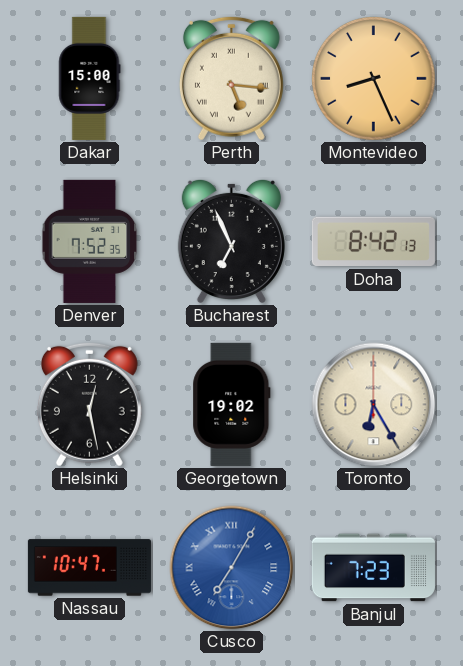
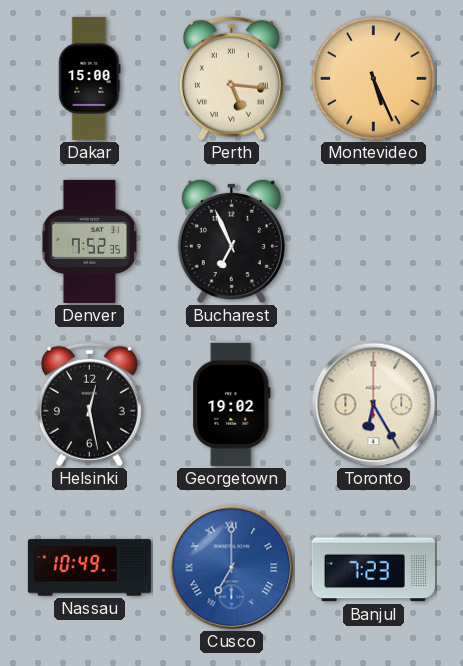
Montevideo: 8:26 -> 5:26 (374, 79)
Doha: 8:42 -> none (373, 242)
Nassau: 10:47 -> 10:49 (89, 568)
Cusco: 7:05 -> 7:00 (232, 568)
